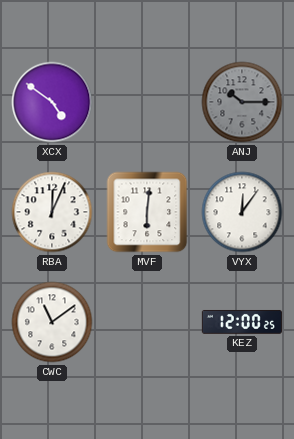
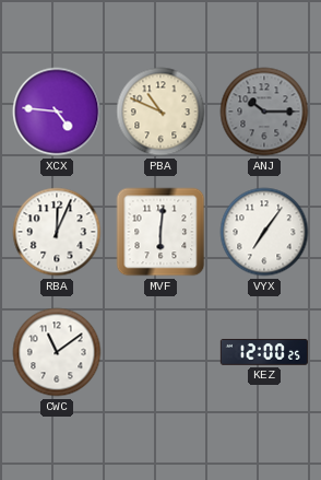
XCX: 4:51 -> 4:46 (57, 112)
PBA: none -> 10:49 (160, 112)
VYX: 12:06 -> 7:06 (264, 232)
